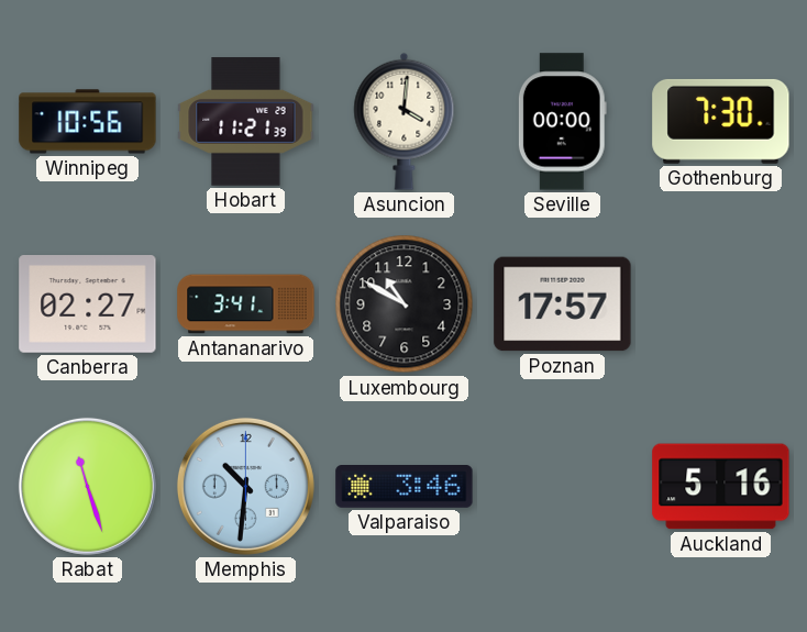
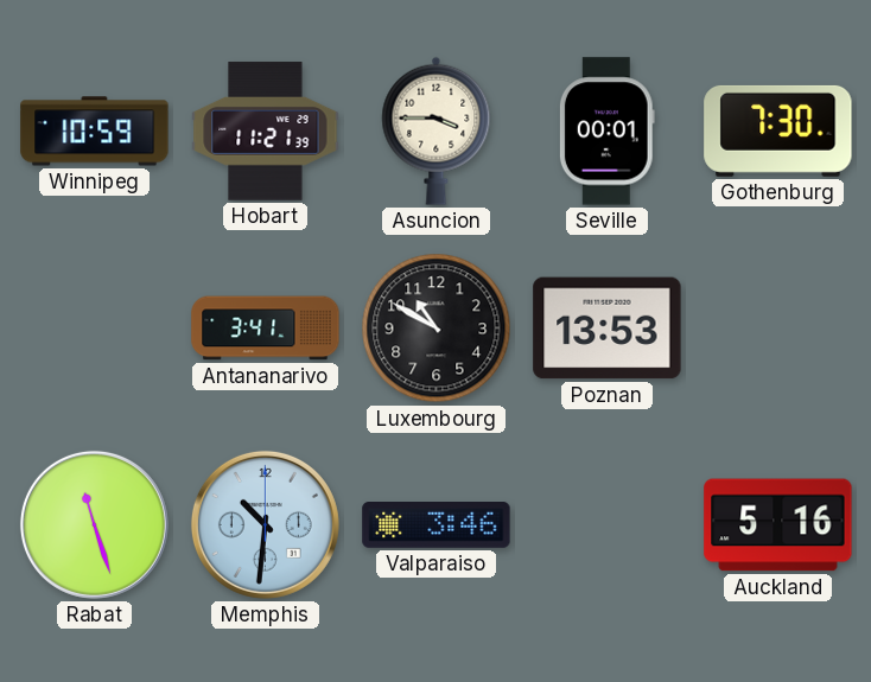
Winnipeg: 10:56 -> 10:59 (95, 132)
Asuncion: 4:01 -> 3:45 (437, 130)
Seville: 00:00 -> 00:01 (606, 132)
Canberra: 02:27 -> none (88, 304)
Poznan: 17:57 -> 13:53 (608, 329)
